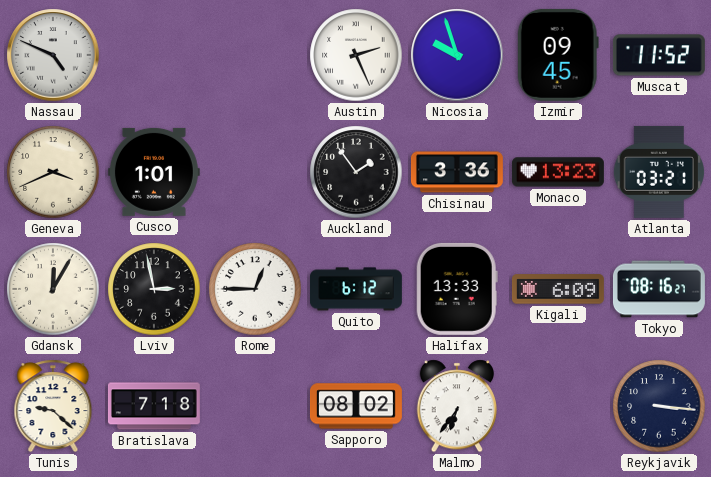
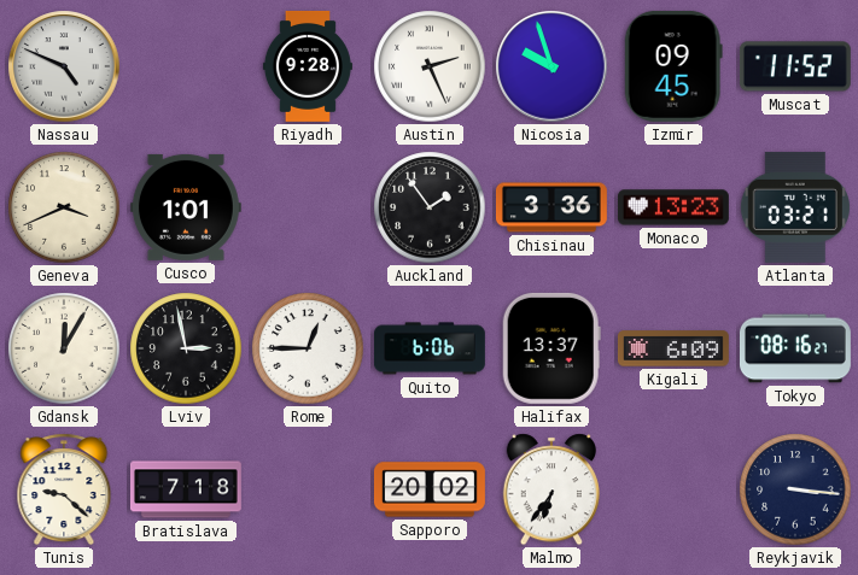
Riyadh: none -> 9:28 (308, 66)
Quito: 6:12 -> 6:06 (430, 348)
Halifax: 13:33 -> 13:37 (551, 348)
Sapporo: 08:02 -> 20:02 (430, 489)
